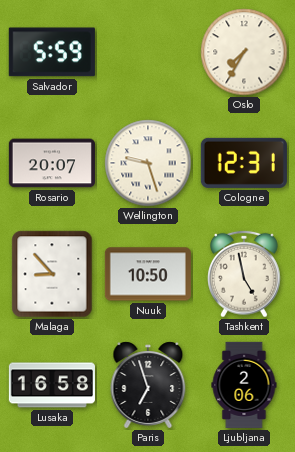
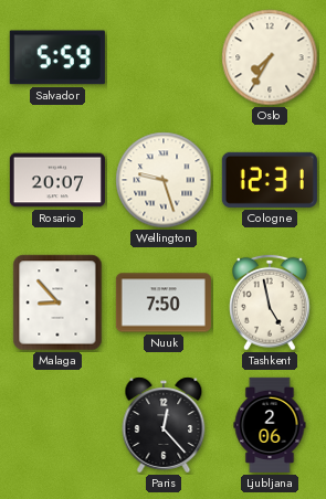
Nuuk: 10:50 -> 7:50 (164, 302)
Lusaka: 16:58 -> none (52, 385)
Paris: 6:57 -> 12:23 (164, 425)
